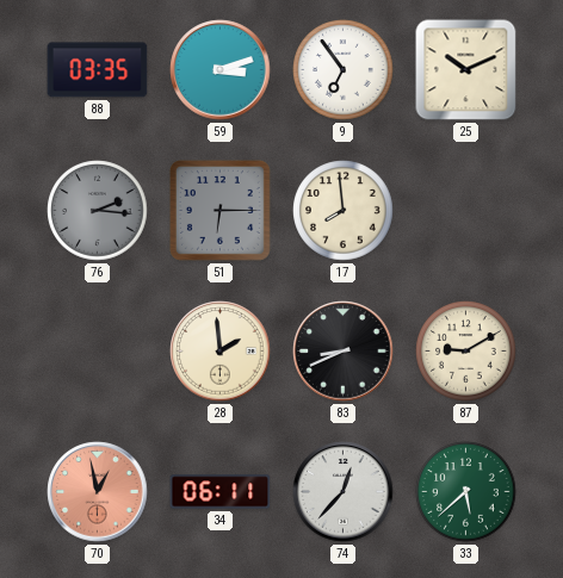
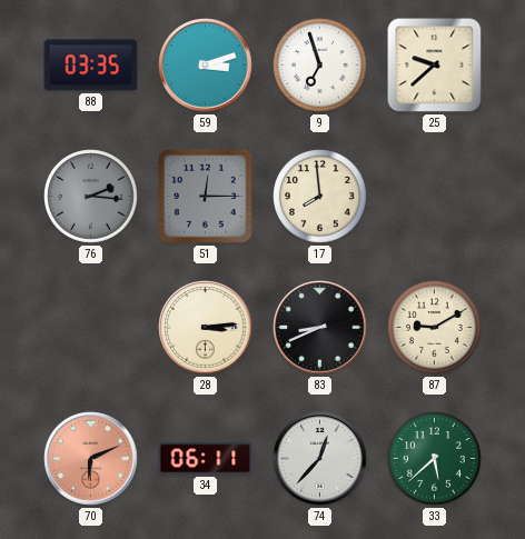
9: 6:54 -> 6:57 (320, 66)
25: 10:11 -> 9:38 (435, 66)
51: 6:15 -> 12:15 (205, 196)
28: 1:59 -> 3:14 (206, 328)
70: 12:58 -> 6:11 (91, 459)
